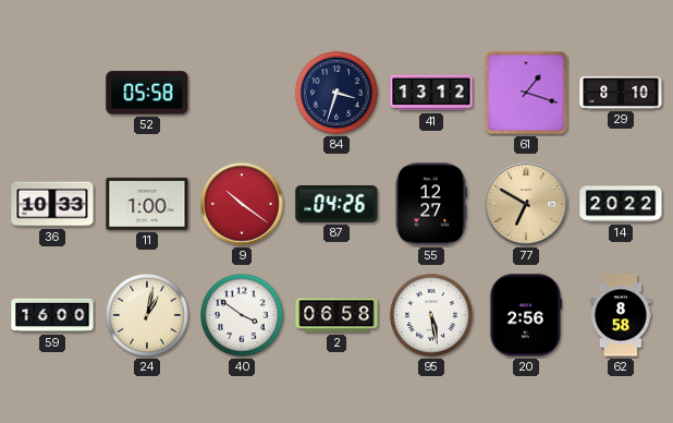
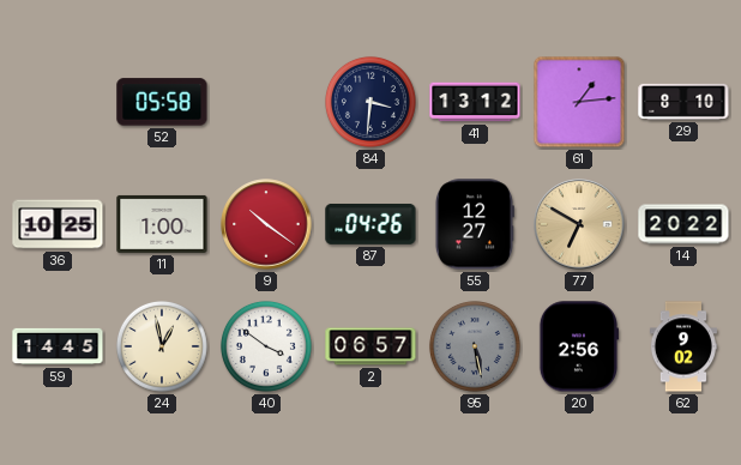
84: 3:33 -> 3:31 (370, 102)
61: 1:18 -> 1:14 (579, 102)
36: 10:33 -> 10:25 (58, 224)
59: 16:00 -> 14:45 (58, 346)
24: 1:02 -> 12:58 (162, 346)
2: 06:58 -> 06:57 (370, 346)
95 dial: white -> grey (475, 346)
62: 8:58 -> 9:02 (683, 346)
